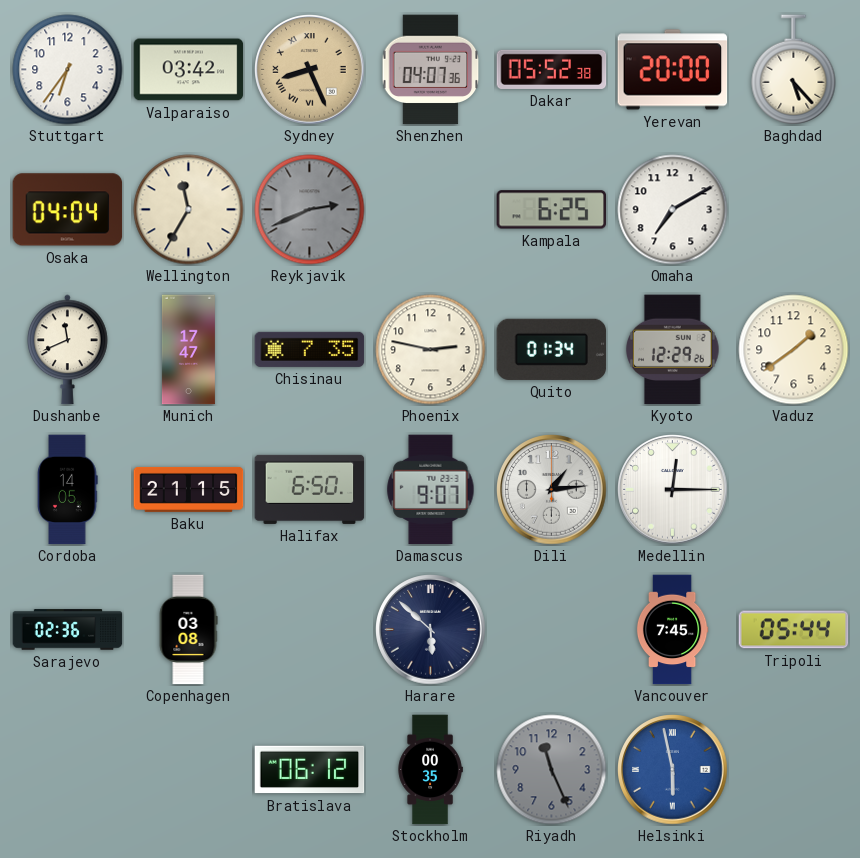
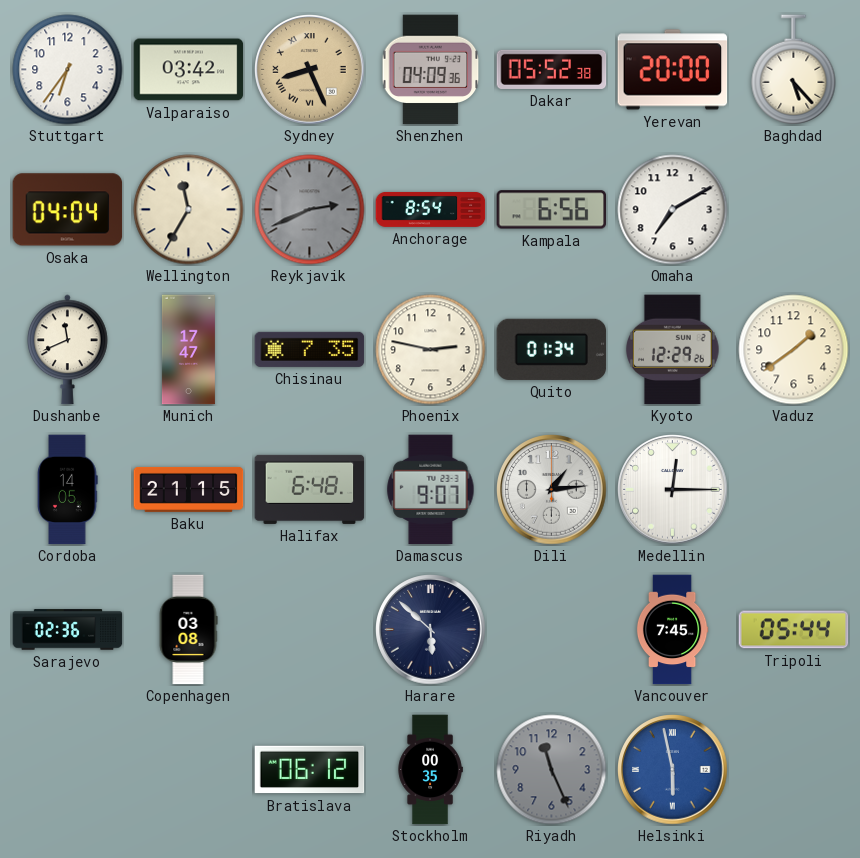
Shenzhen: 04:07 -> 04:09 (431, 70)
Anchorage: none -> 8:54 (431, 209)
Kampala: 6:25 -> 6:56 (552, 210)
Halifax: 6:50 -> 6:48 (310, 489)
